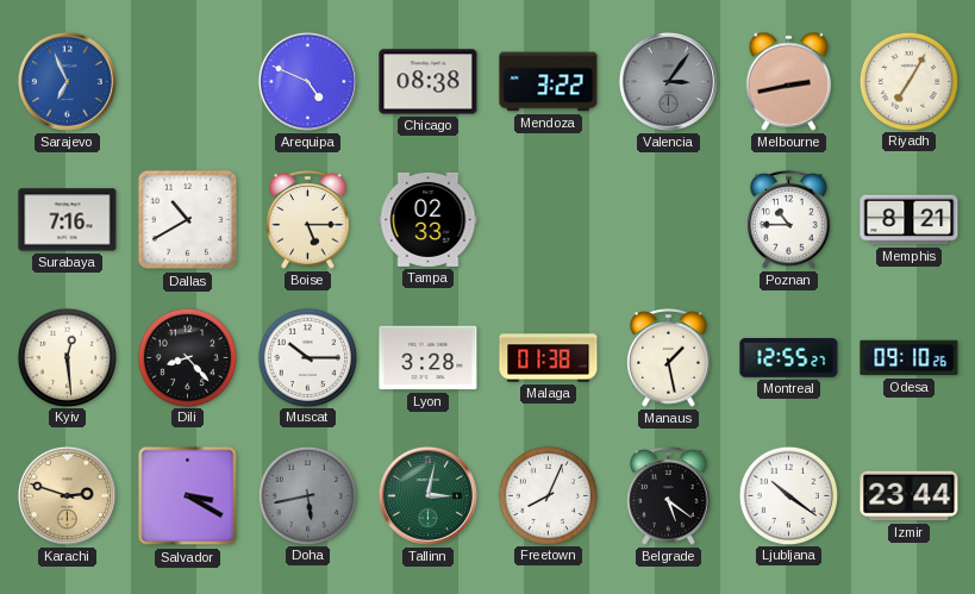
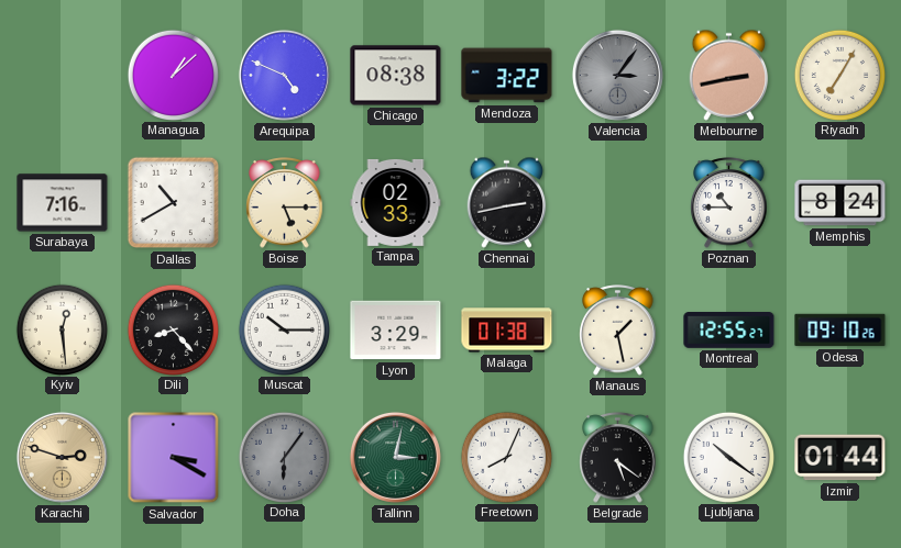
Sarajevo: 6:56 -> none (67, 81)
Managua: none -> 1:08 (173, 75)
Chennai: none -> 2:43 (507, 202)
Memphis: 8:21 -> 8:24 (840, 203)
Lyon: 3:28 -> 3:29 (396, 331)
Doha: 5:43 -> 6:06 (284, 457)
Izmir: 23:44 -> 01:44 (840, 458)
